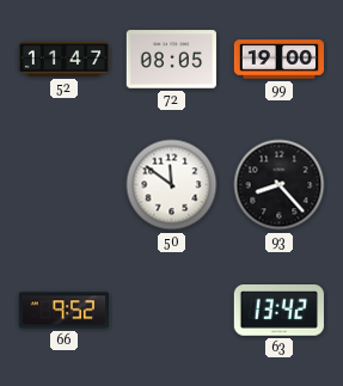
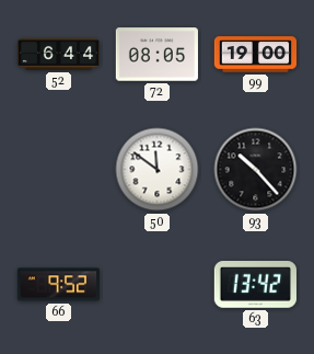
52: 11:47 -> 6:44 (59, 55)
93: 8:23 -> 10:23 (256, 170)
